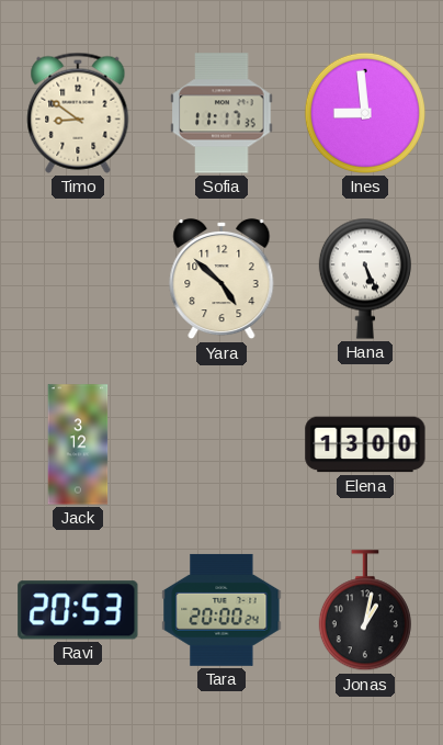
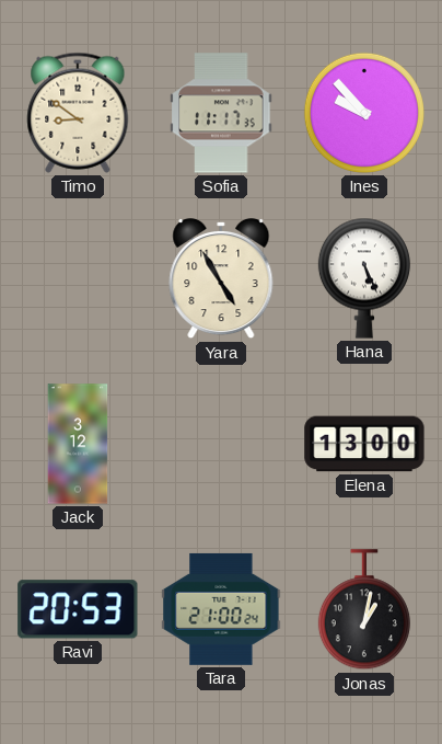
Ines: 8:59 -> 9:53 (364, 113)
Yara: 4:52 -> 4:55 (221, 278)
Tara: 20:00 -> 21:00 (221, 609)
